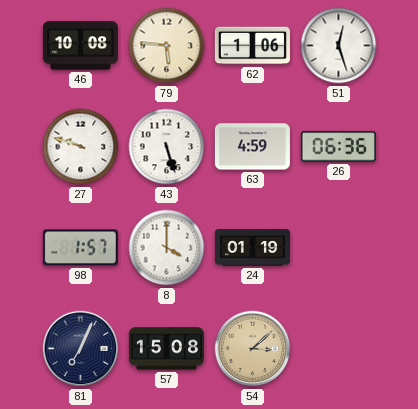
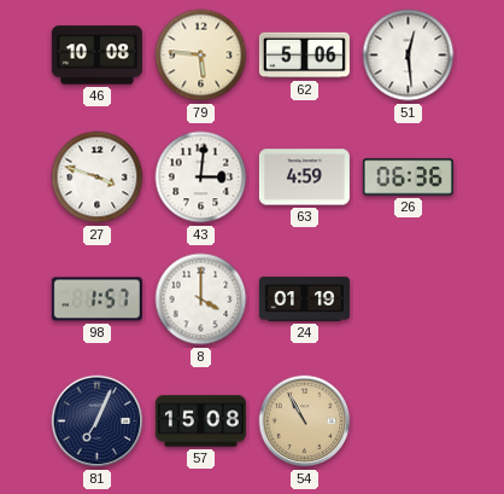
62: 1:06 -> 5:06 (304, 56)
51: 12:27 -> 12:29 (409, 56)
27: 9:48 -> 3:48 (98, 178)
43: 5:27 -> 3:01 (201, 178)
54: 3:08 -> 10:55 (305, 422)
